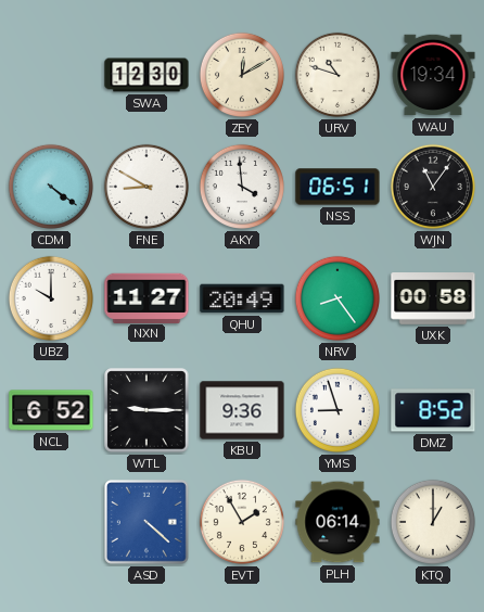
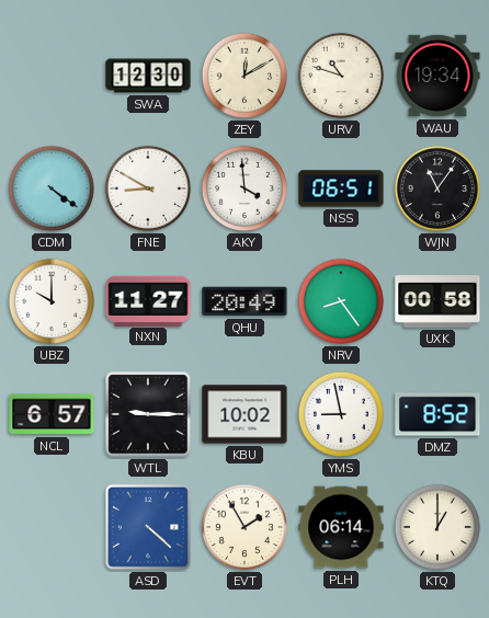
NCL: 6:52 -> 6:57 (52, 414)
KBU: 9:36 -> 10:02 (244, 414)
YMS: 8:57 -> 8:58 (341, 414)
